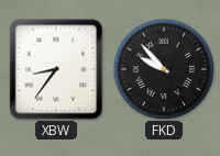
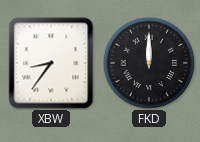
FKD: 9:53 -> 12:00 (149, 63)
